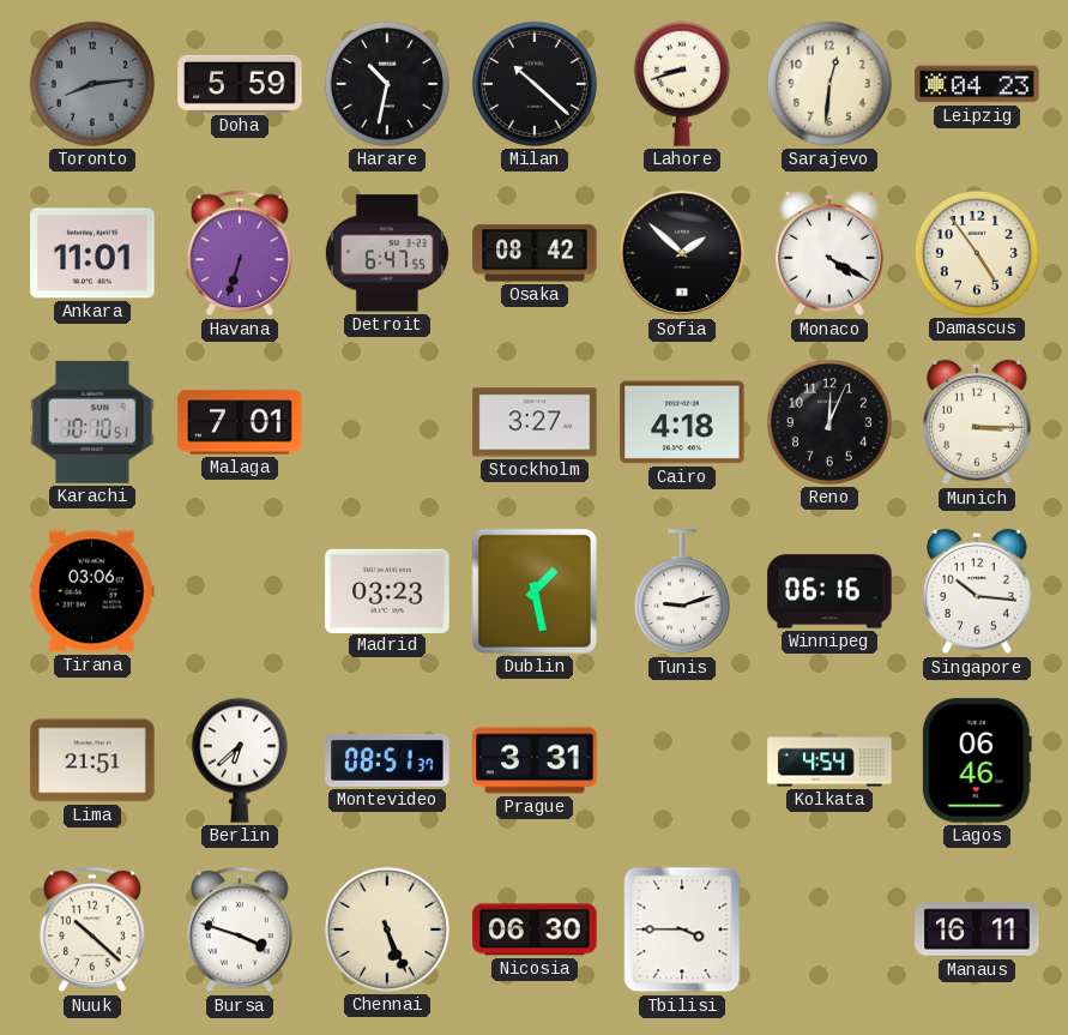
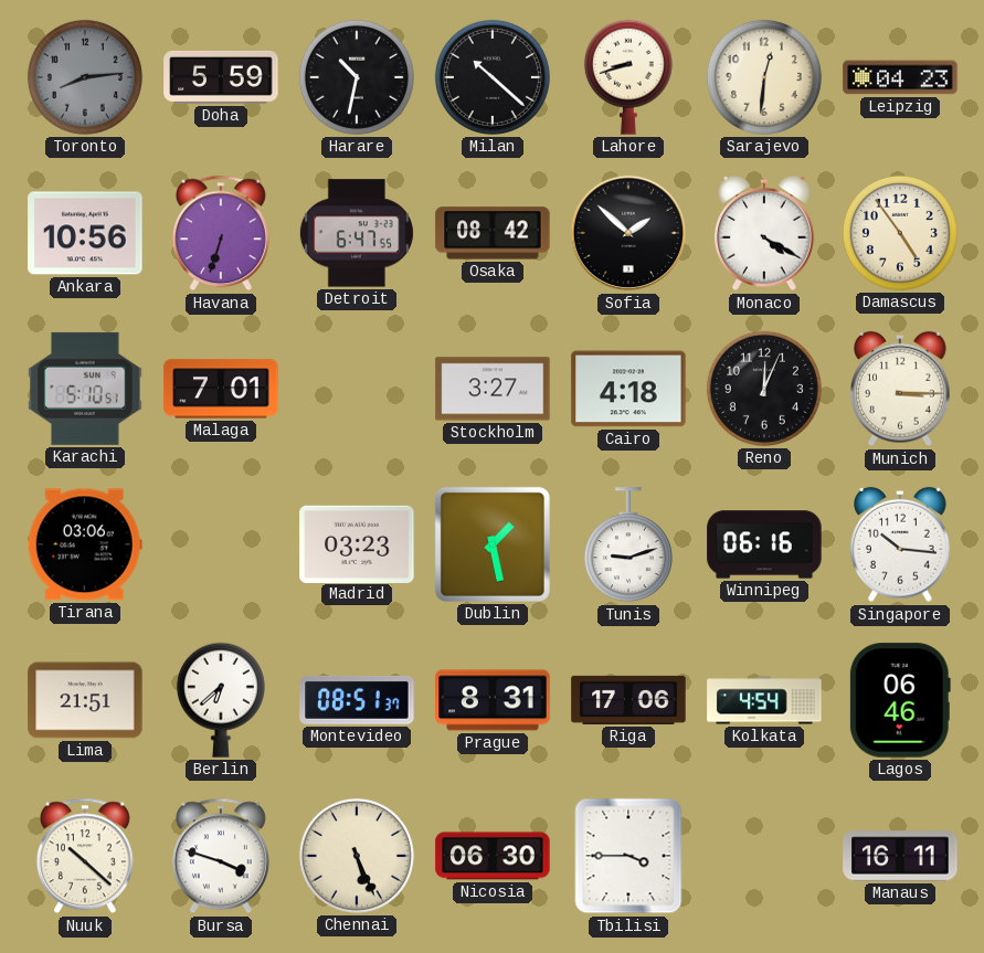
Ankara: 11:01 -> 10:56 (85, 233)
Karachi: 10:10 -> 5:10 (85, 389)
Prague: 3:31 -> 8:31 (493, 700)
Riga: none -> 17:06 (628, 700)
